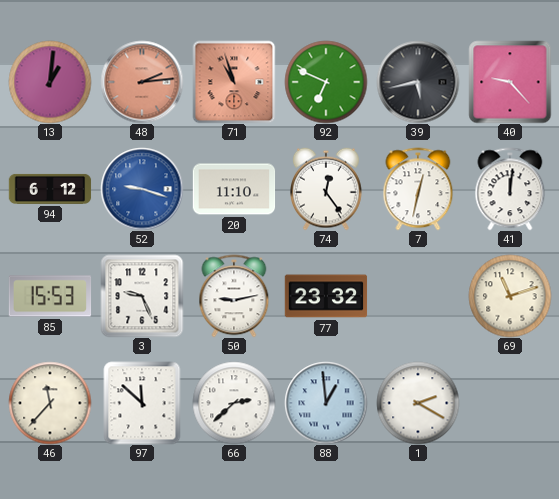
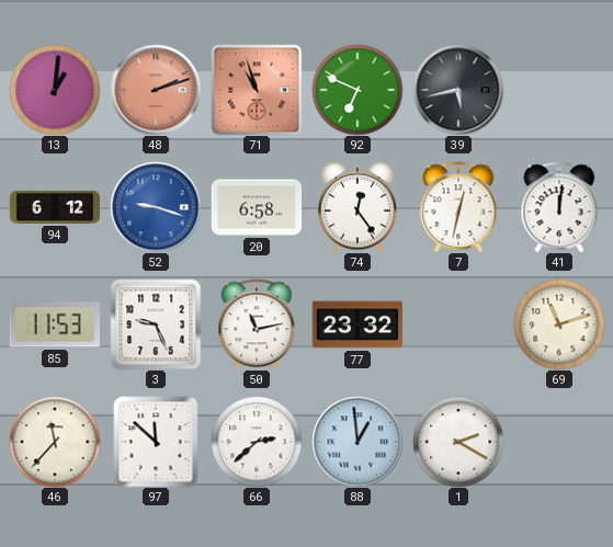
48: 2:14 -> 2:12 (156, 90)
40: 9:23 -> none (510, 82)
20: 11:10 -> 6:58 (257, 207)
85: 15:53 -> 11:53 (55, 324)
50: 9:13 -> 11:13 (257, 324)
